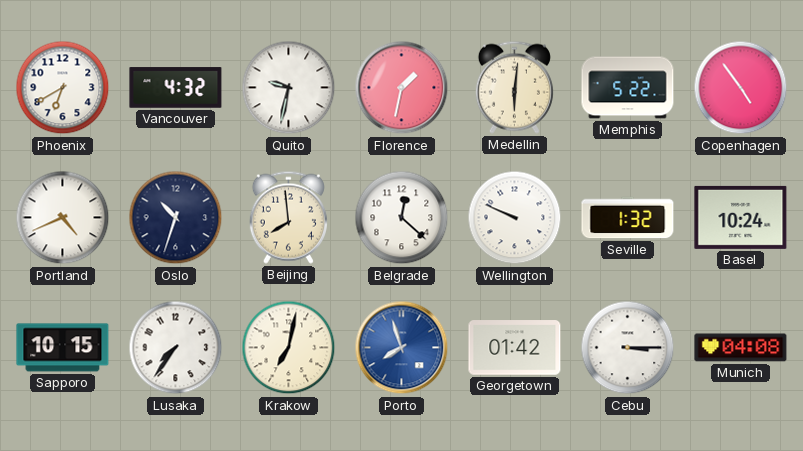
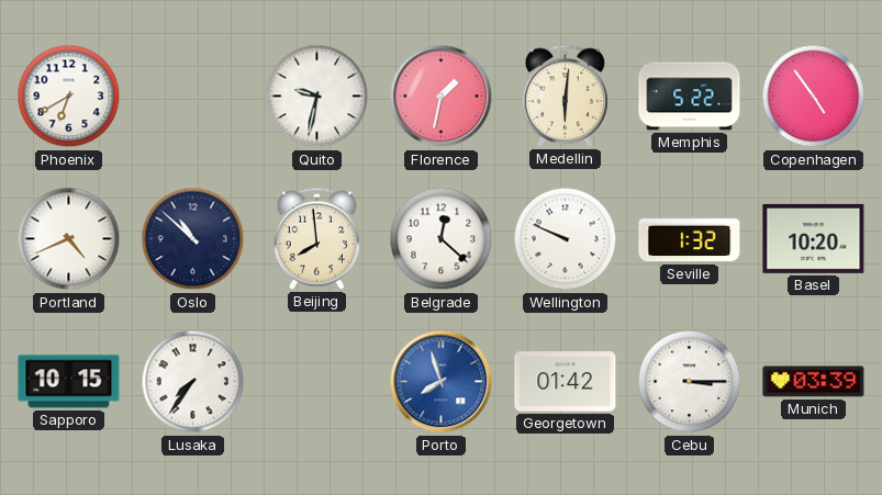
Vancouver: 4:32 -> none (176, 88)
Oslo: 10:33 -> 10:52 (193, 239)
Basel: 10:24 -> 10:20 (814, 238)
Krakow: 7:02 -> none (289, 348)
Munich: 04:08 -> 03:39 (814, 382)
